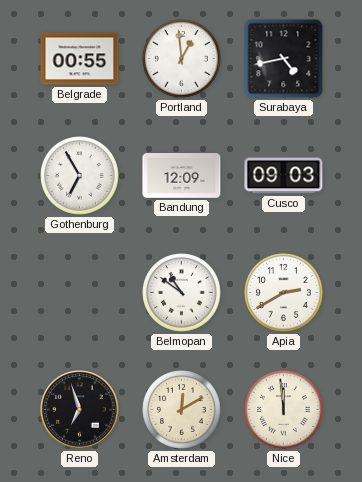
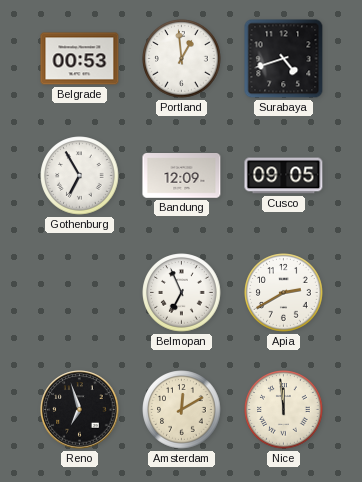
Belgrade: 00:55 -> 00:53 (80, 59)
Surabaya: 4:43 -> 4:42 (284, 59)
Cusco: 09:03 -> 09:05 (284, 176)
Belmopan: 10:51 -> 6:56 (182, 293)
